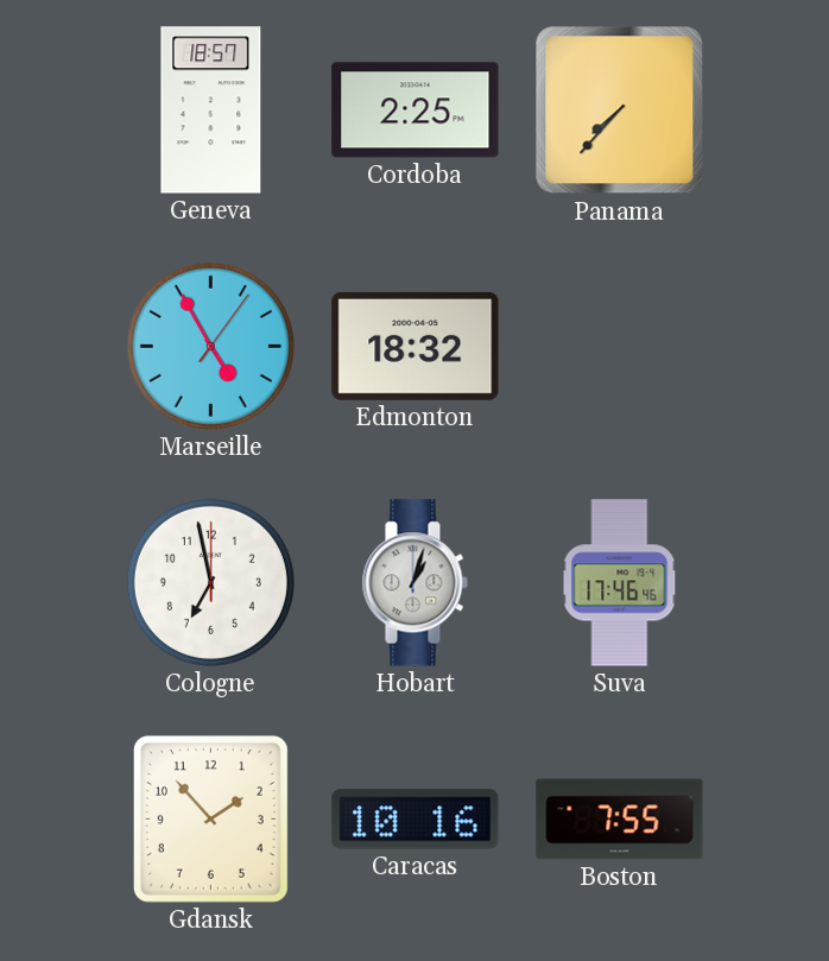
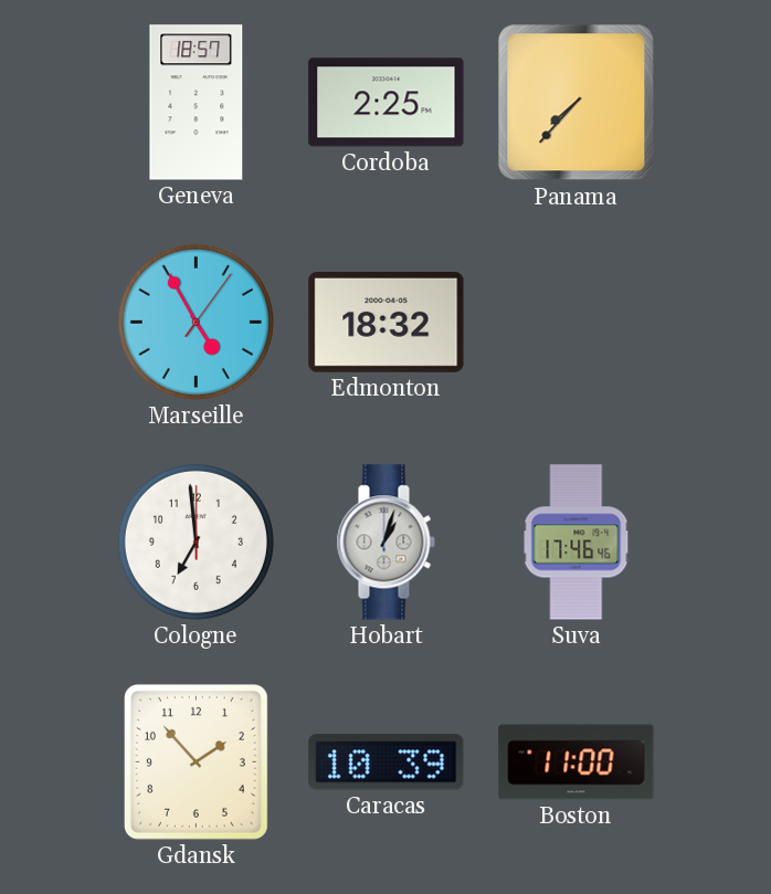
Cologne: 6:58 -> 6:59 (196, 541)
Caracas: 10:16 -> 10:39 (387, 762)
Boston: 7:55 -> 11:00 (577, 762)
